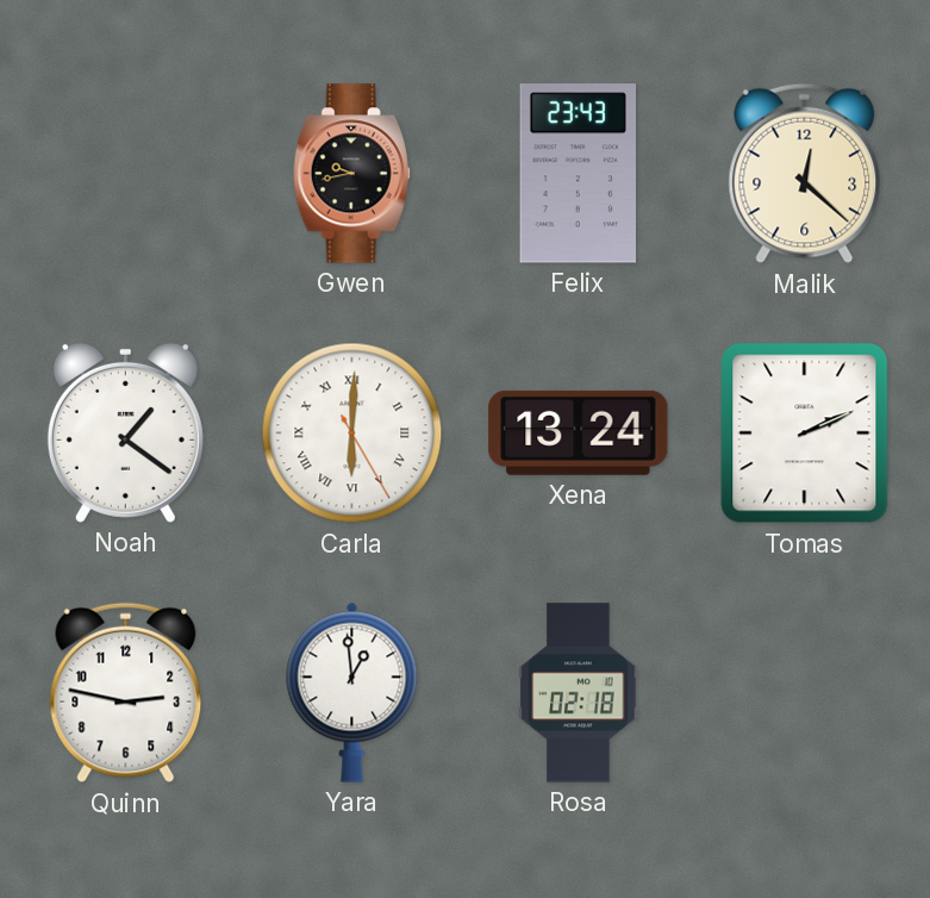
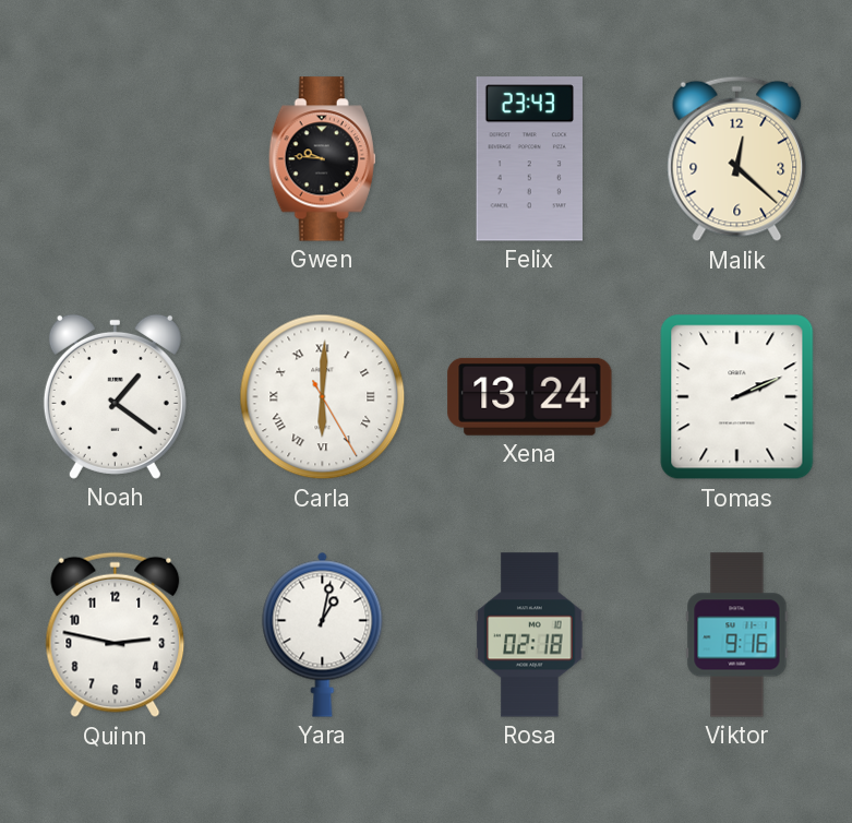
Gwen: 9:43 -> 9:46 (322, 159)
Yara: 12:59 -> 1:02 (323, 634)
Viktor: none -> 9:16 (737, 635)
